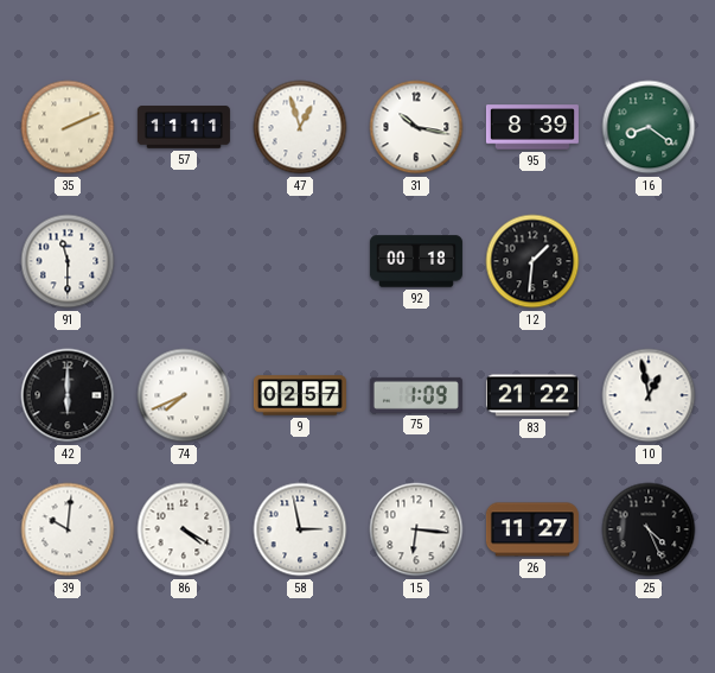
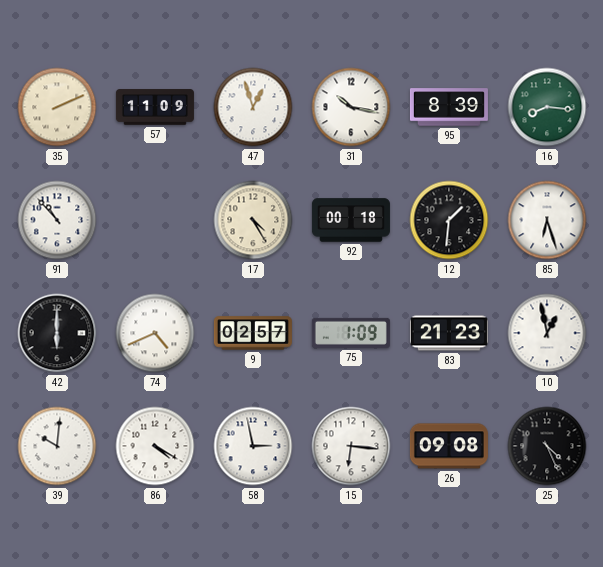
57: 11:11 -> 11:09 (155, 107)
16: 8:21 -> 8:16 (547, 107)
91: 11:30 -> 10:53 (57, 220)
17: none -> 4:25 (253, 220)
85: none -> 6:27 (547, 220)
74: 7:41 -> 4:41 (155, 333)
83: 21:22 -> 21:23 (449, 333)
26: 11:27 -> 09:08 (449, 446)
